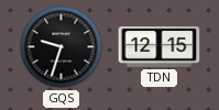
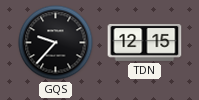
GQS: 9:33 -> 9:37 (56, 43)
